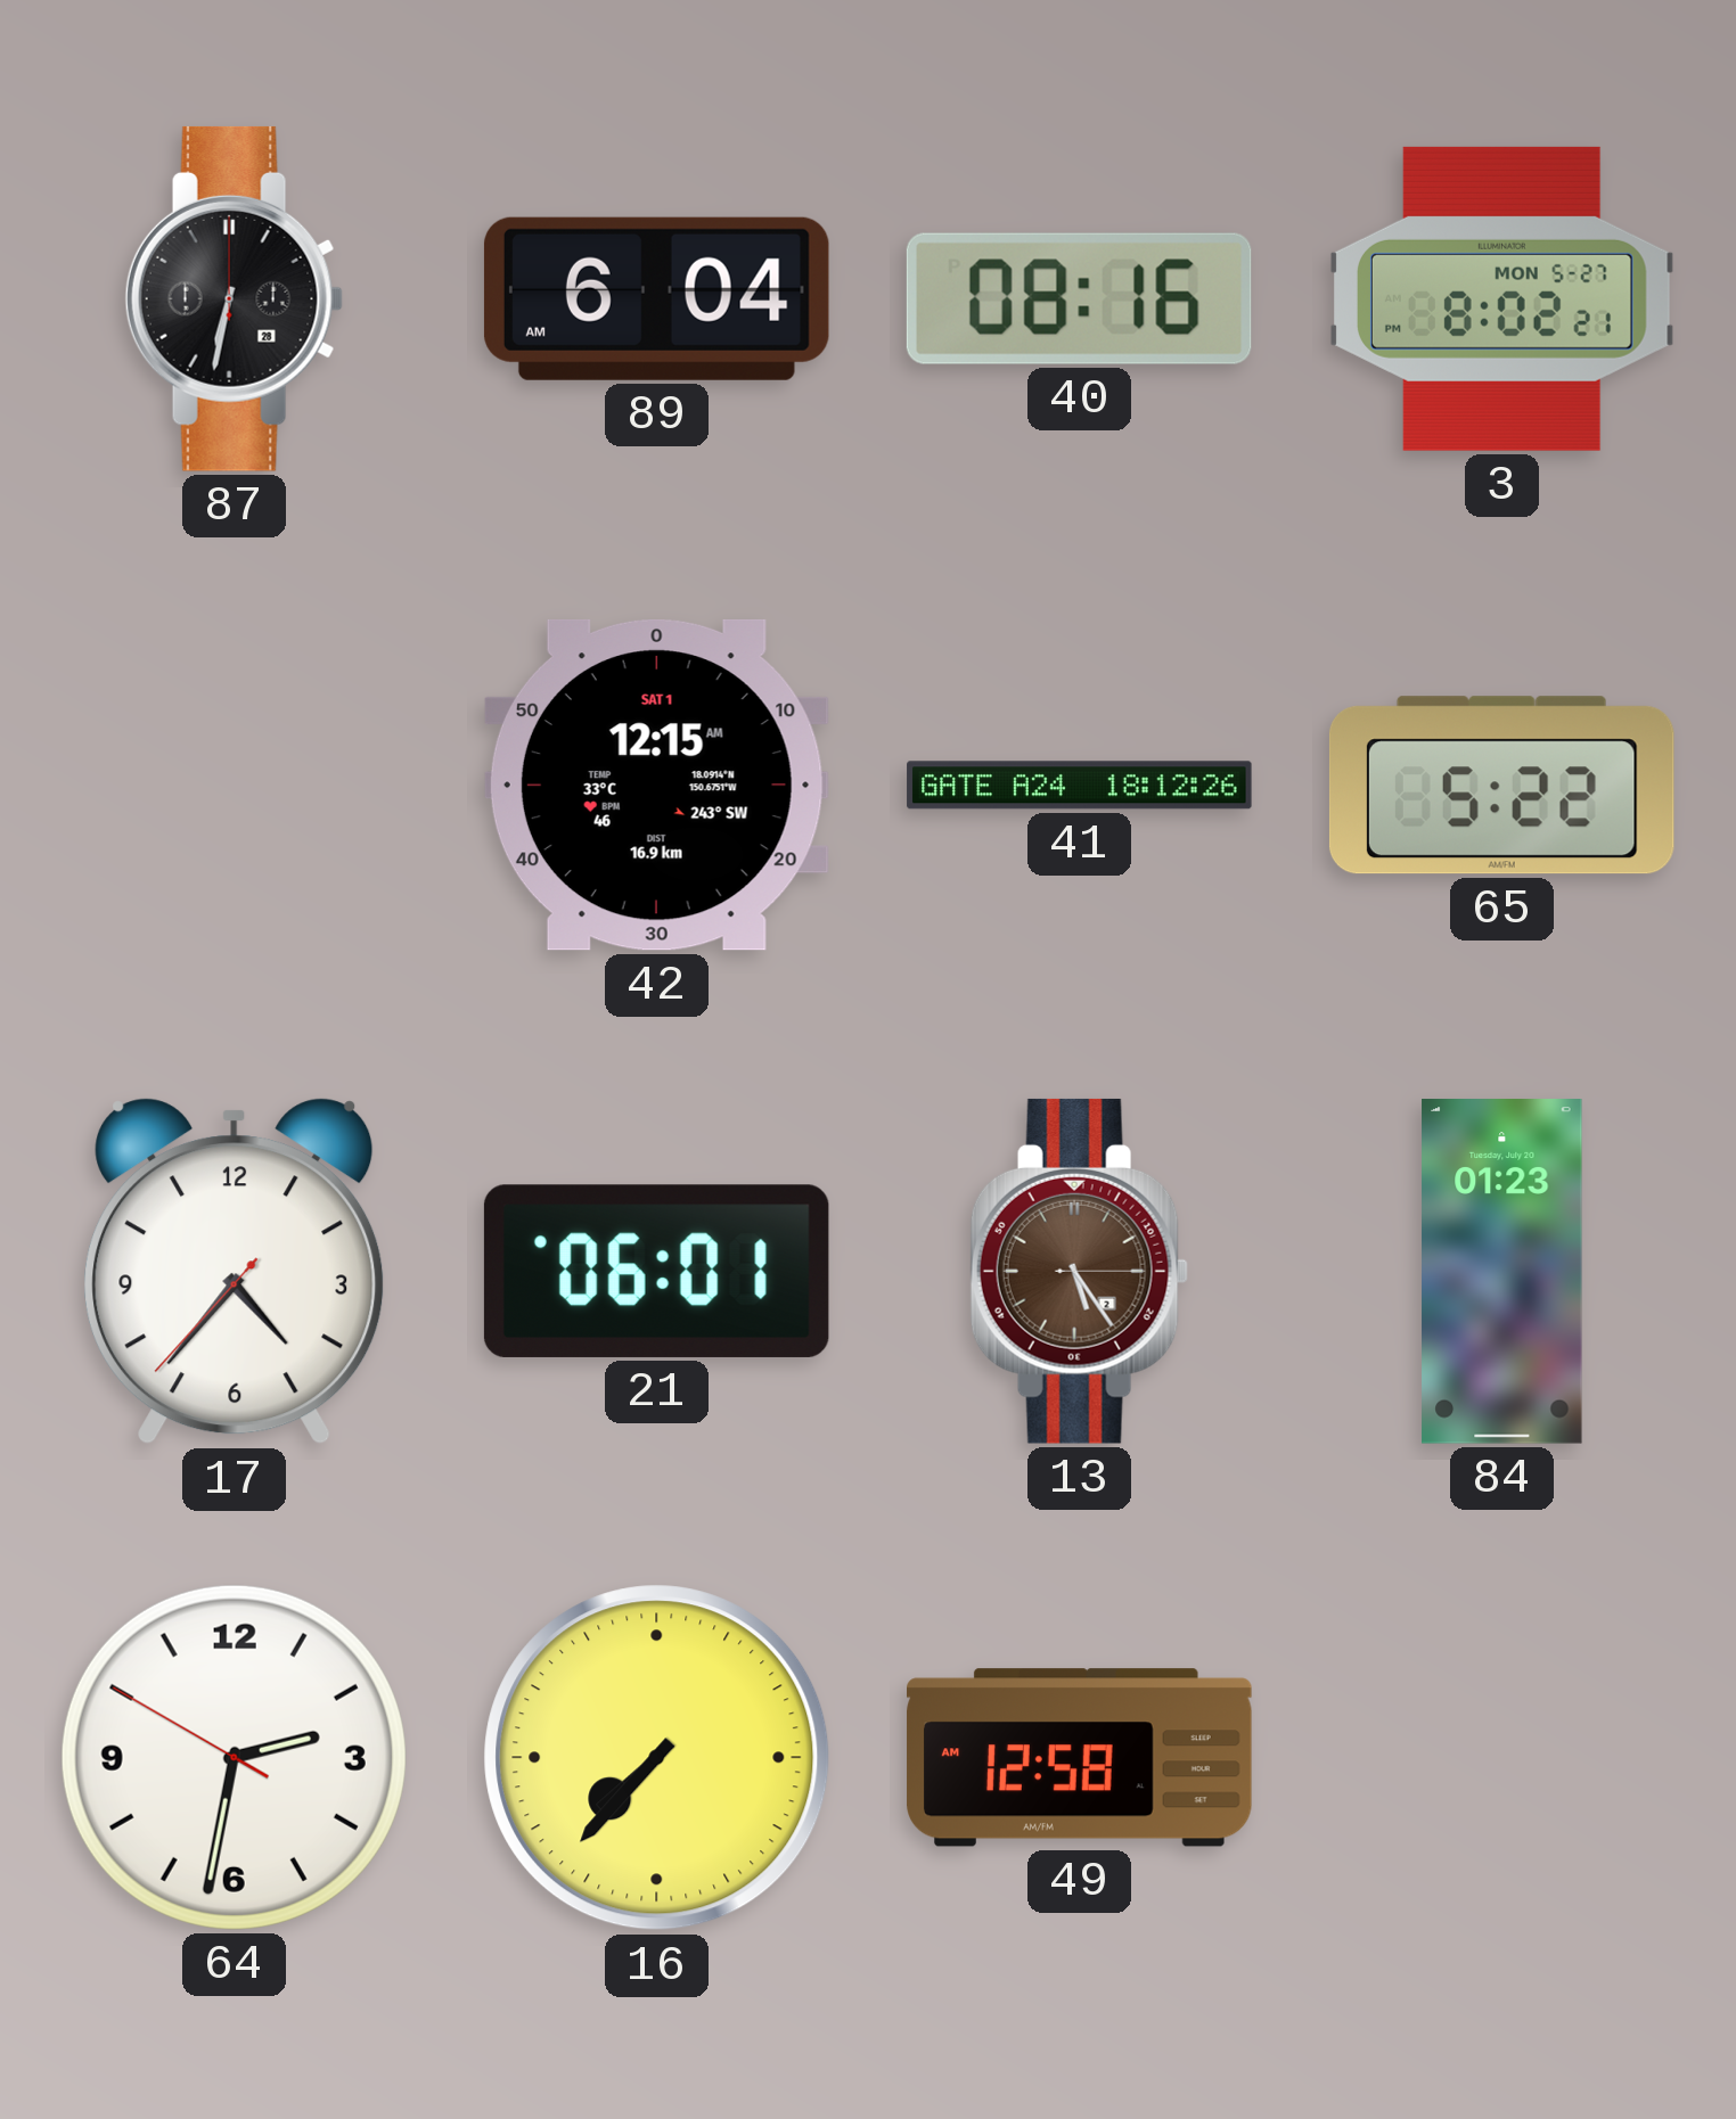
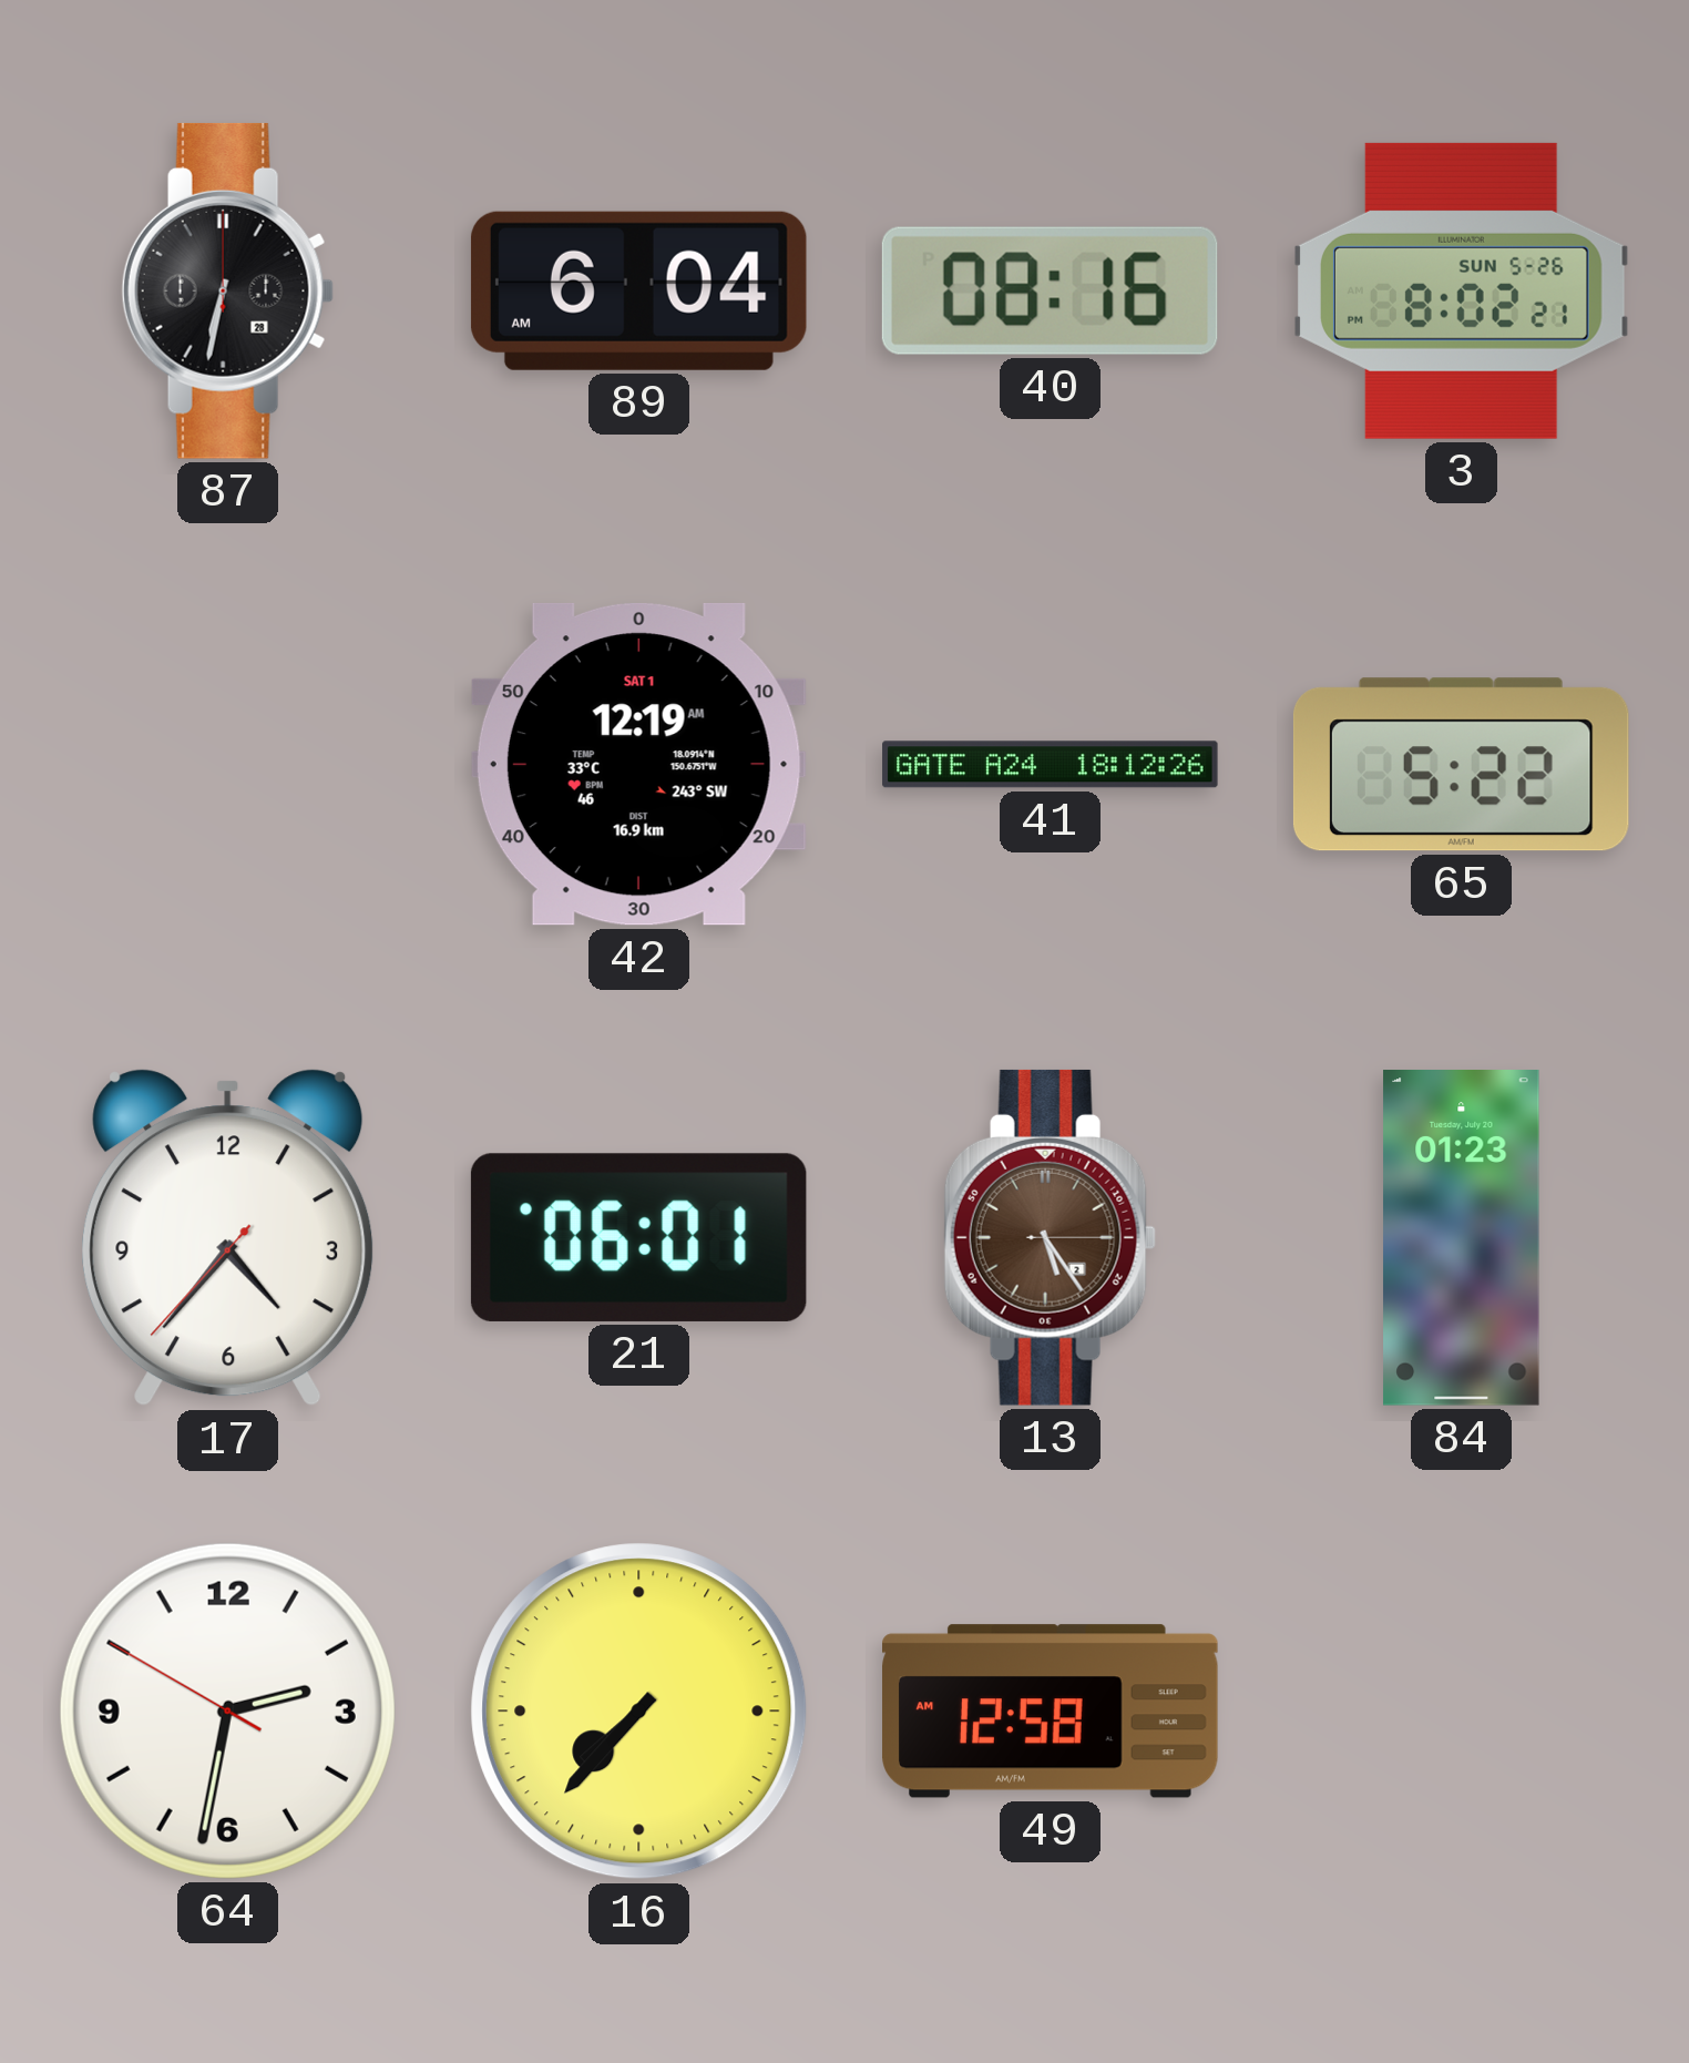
3 date: MON 5-27 -> SUN 5-26 (1461, 290)
42: 12:15 -> 12:19 (638, 764)
